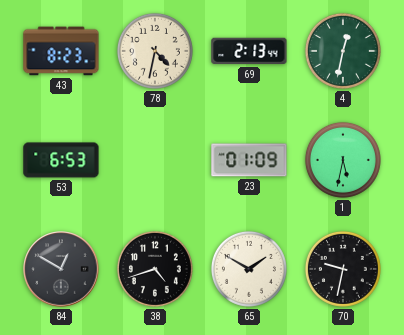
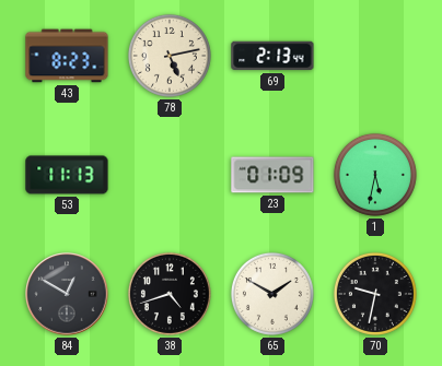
78: 4:32 -> 5:13 (170, 56)
4: 12:32 -> none (343, 51)
53: 6:53 -> 11:13 (67, 175)
